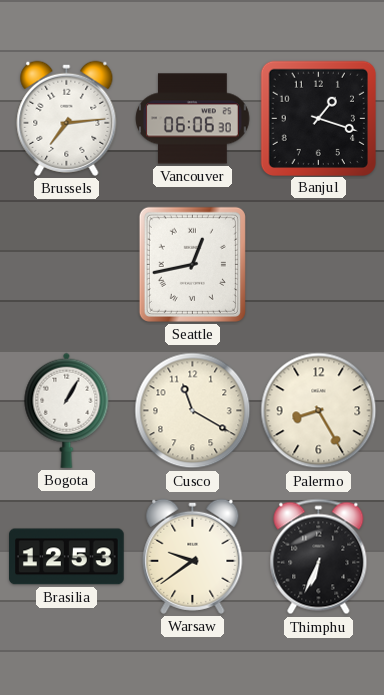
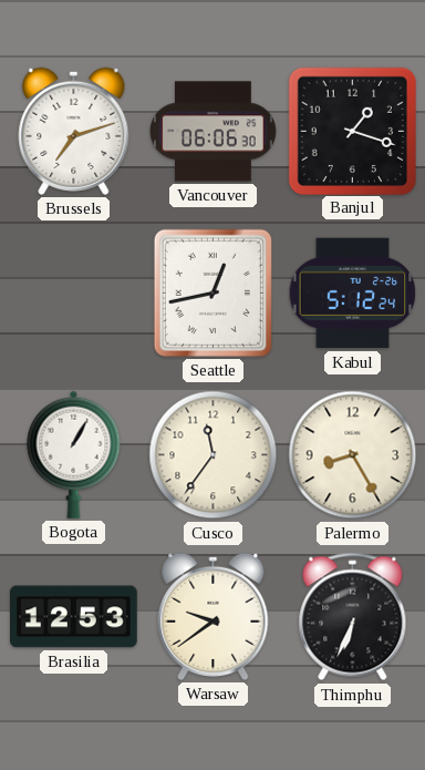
Brussels: 7:14 -> 7:12 (74, 131)
Kabul: none -> 5:12 (353, 294)
Cusco: 11:20 -> 11:36 (214, 455)
